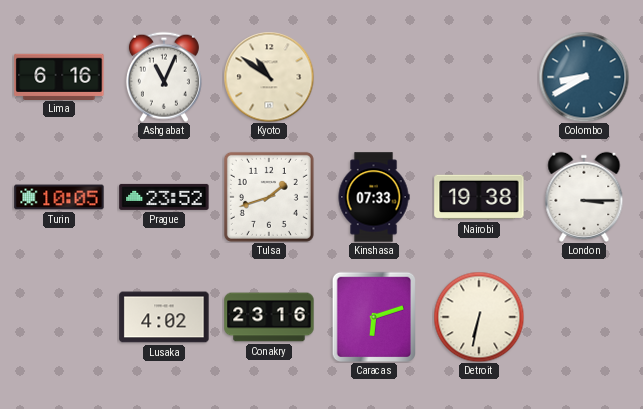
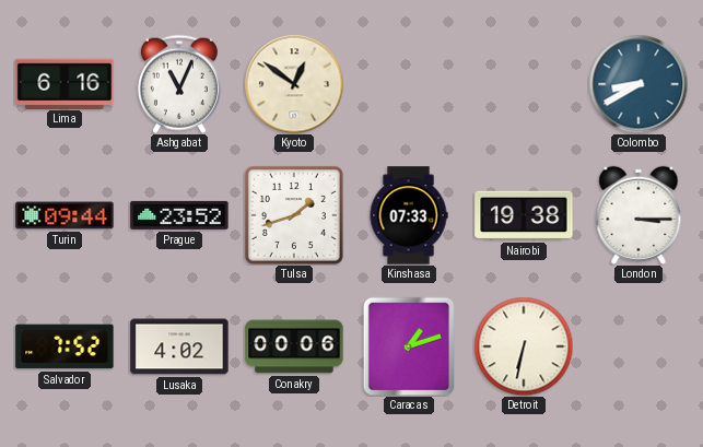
Kyoto: 10:51 -> 12:51 (294, 84)
Turin: 10:05 -> 09:44 (65, 215)
Salvador: none -> 7:52 (65, 346)
Conakry: 23:16 -> 00:06 (294, 346)
Caracas: 6:12 -> 1:12 (408, 345)
